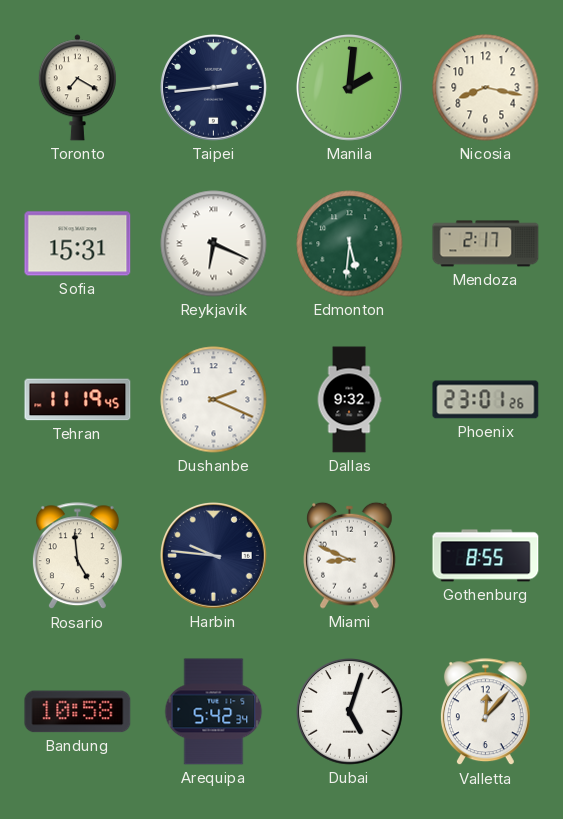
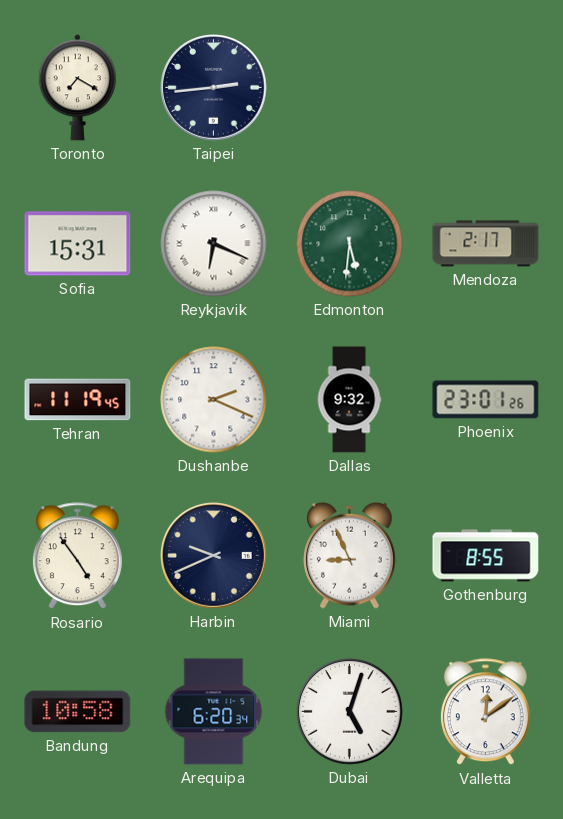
Manila: 2:01 -> none (350, 88)
Nicosia: 8:17 -> none (486, 88)
Rosario: 4:59 -> 4:54 (77, 556)
Harbin: 9:46 -> 9:41 (214, 556)
Miami: 8:49 -> 8:56 (350, 555)
Arequipa: 5:42 -> 6:20 (214, 712)
Valletta: 12:07 -> 12:09 (485, 712)
